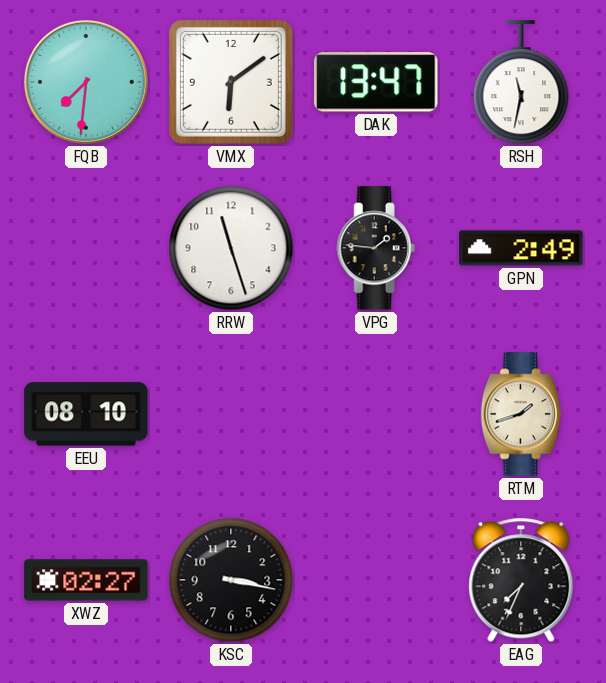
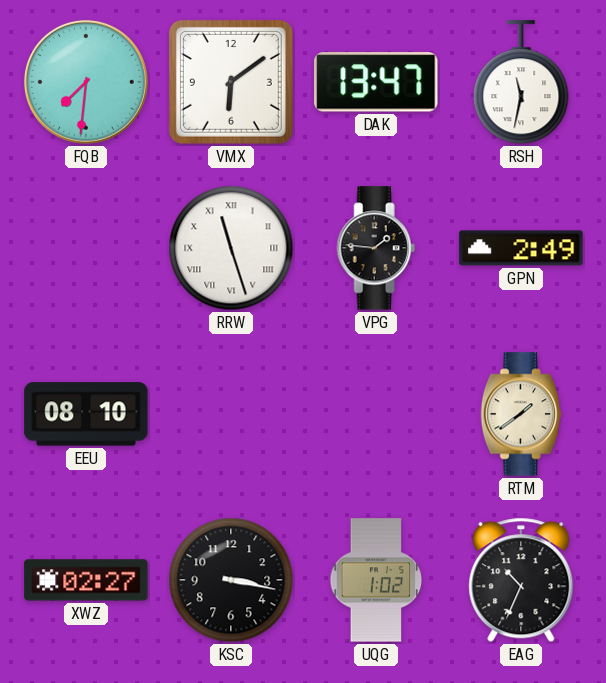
RRW numerals: Arabic -> Roman (231, 248)
RTM: 1:42 -> 1:39 (521, 414)
UQG: none -> 1:02 (376, 580)
EAG: 7:34 -> 10:34 (521, 580)
